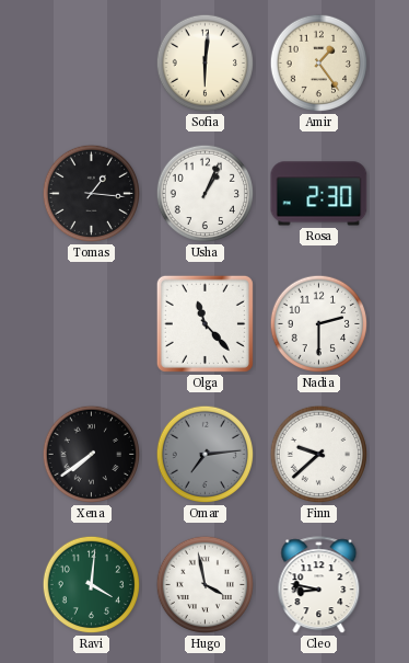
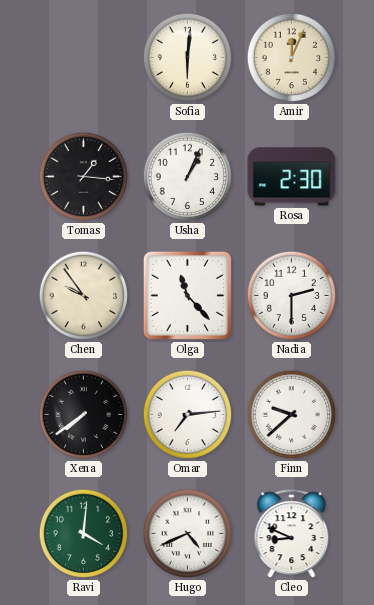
Amir: 1:24 -> 12:04 (292, 58)
Chen: none -> 9:54 (84, 296)
Omar dial: grey -> white (188, 415)
Hugo: 3:58 -> 4:41 (188, 534)
Cleo: 8:47 -> 8:49 (292, 534)
